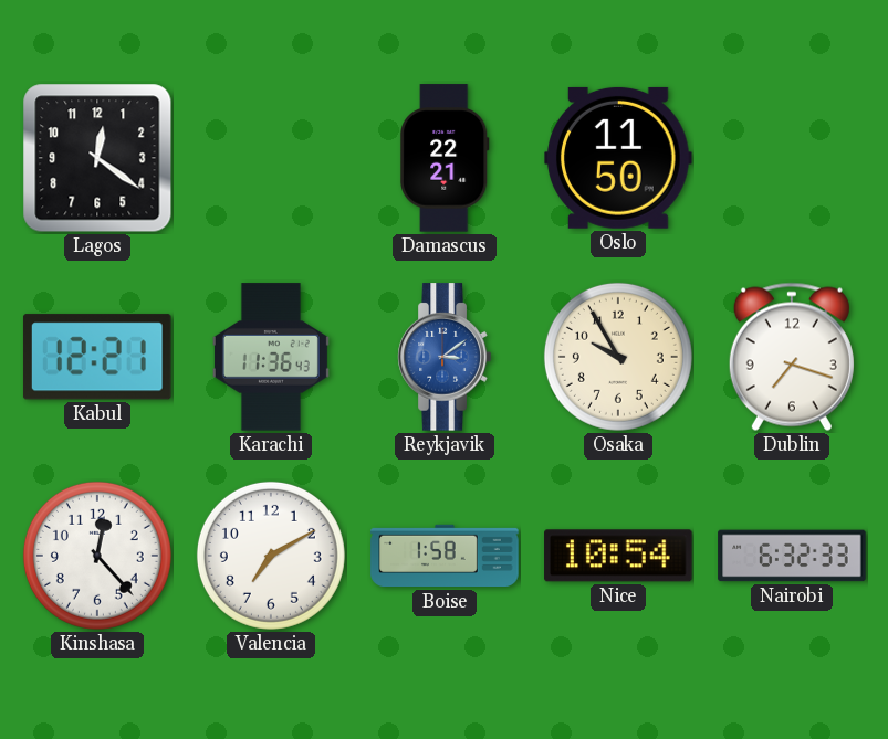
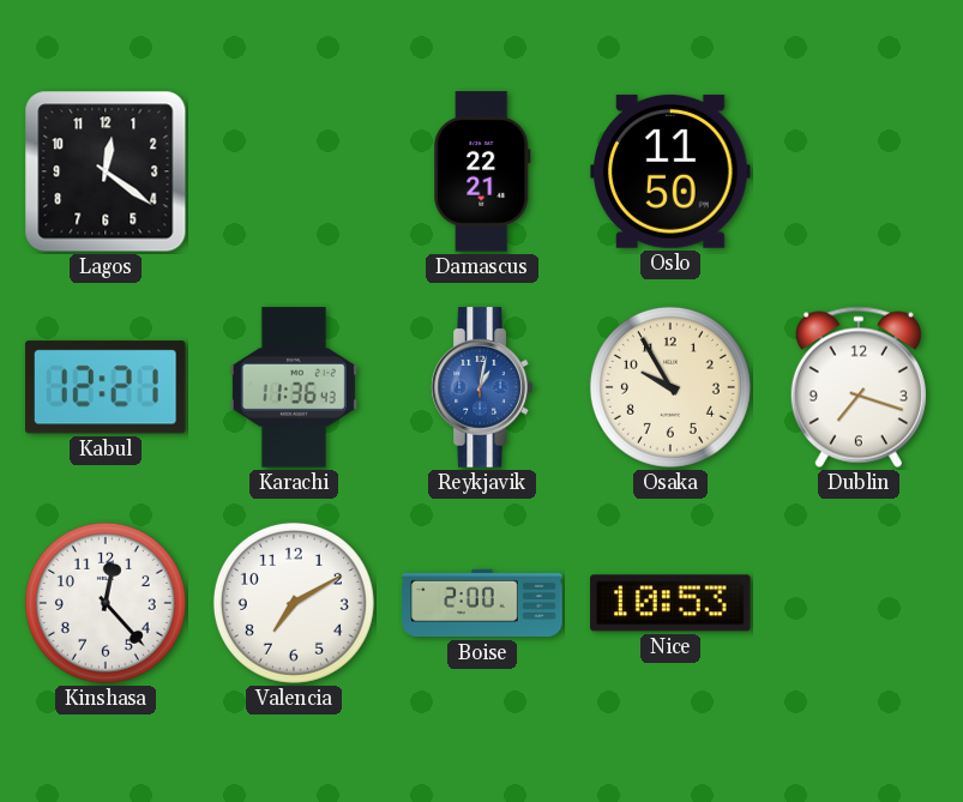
Reykjavik: 3:09 -> 1:02 (482, 387)
Boise: 1:58 -> 2:00 (482, 603)
Nice: 10:54 -> 10:53 (670, 603)
Nairobi: 6:32 -> none (792, 556)
